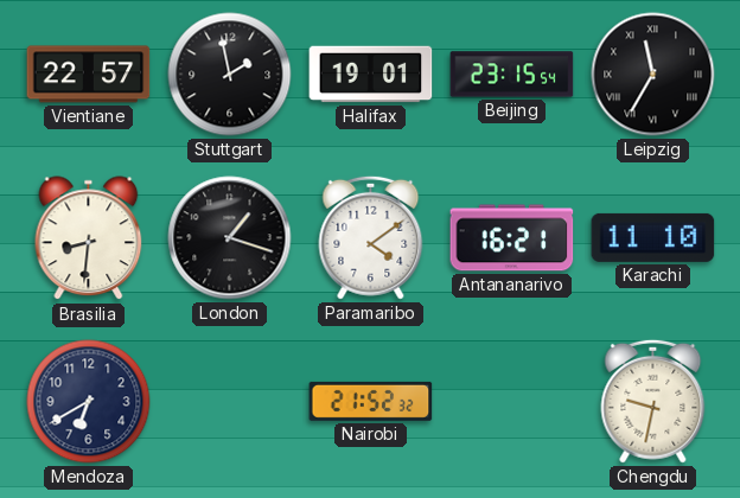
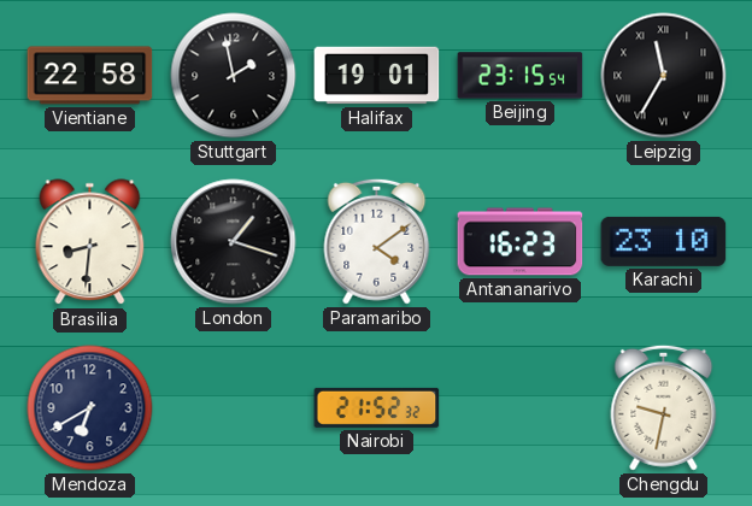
Vientiane: 22:57 -> 22:58 (90, 76)
Antananarivo: 16:21 -> 16:23 (521, 242)
Karachi: 11:10 -> 23:10 (664, 241)
